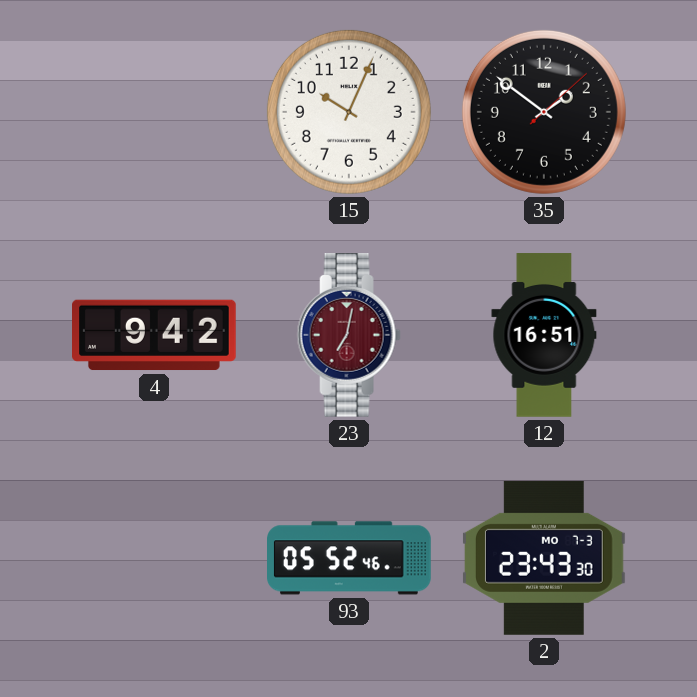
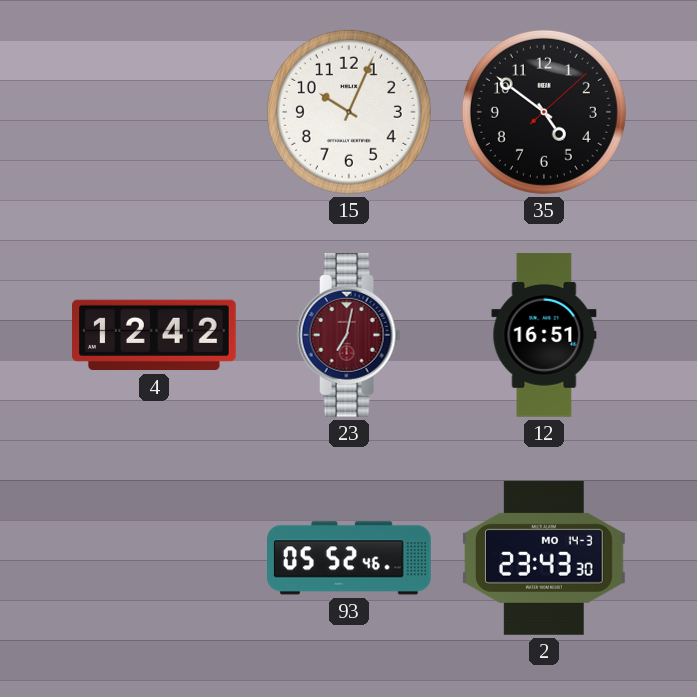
35: 1:51 -> 4:51 (544, 112)
4: 9:42 -> 12:42 (155, 335)
2 date: MO 7-3 -> MO 14-3 (544, 558)
